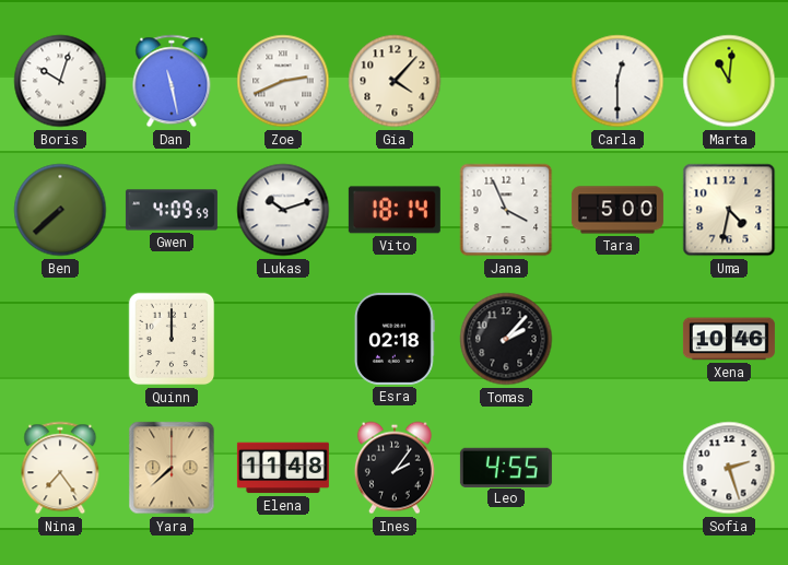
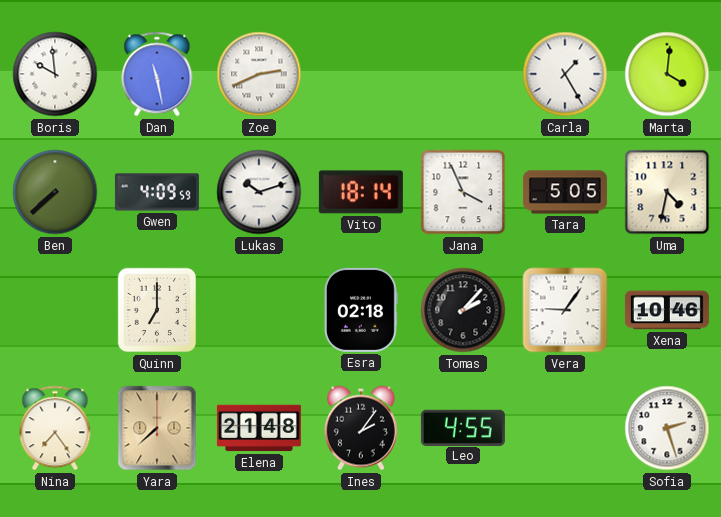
Boris: 10:03 -> 9:59 (55, 74)
Gia: 4:07 -> none (395, 81)
Carla: 12:30 -> 1:25 (565, 74)
Marta: 11:01 -> 4:01 (667, 74)
Tara: 5:00 -> 5:05 (565, 192)
Quinn: 12:00 -> 7:00 (157, 310)
Vera: none -> 9:06 (565, 310)
Elena: 11:48 -> 21:48 (259, 428)
